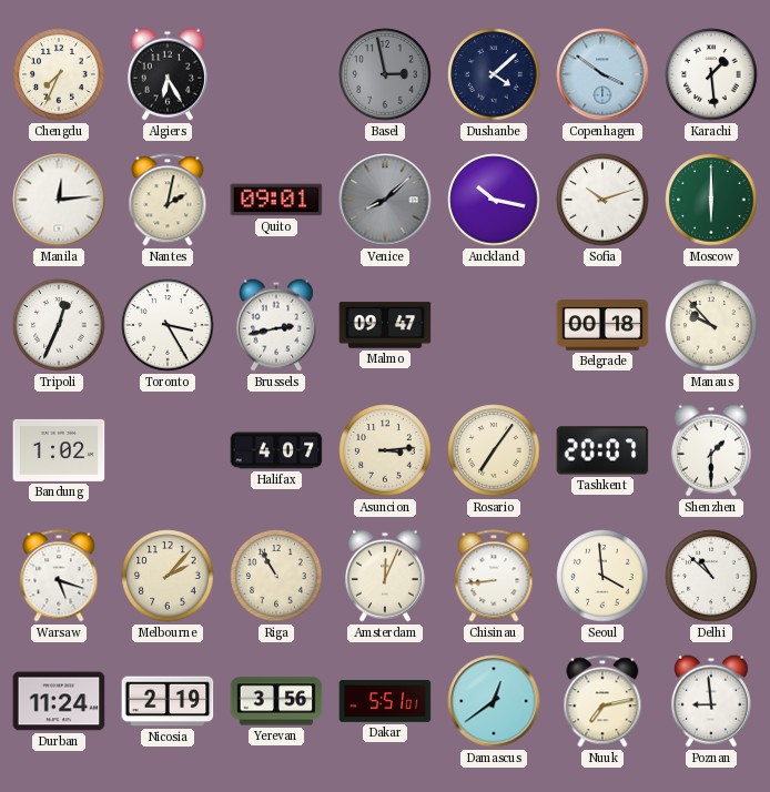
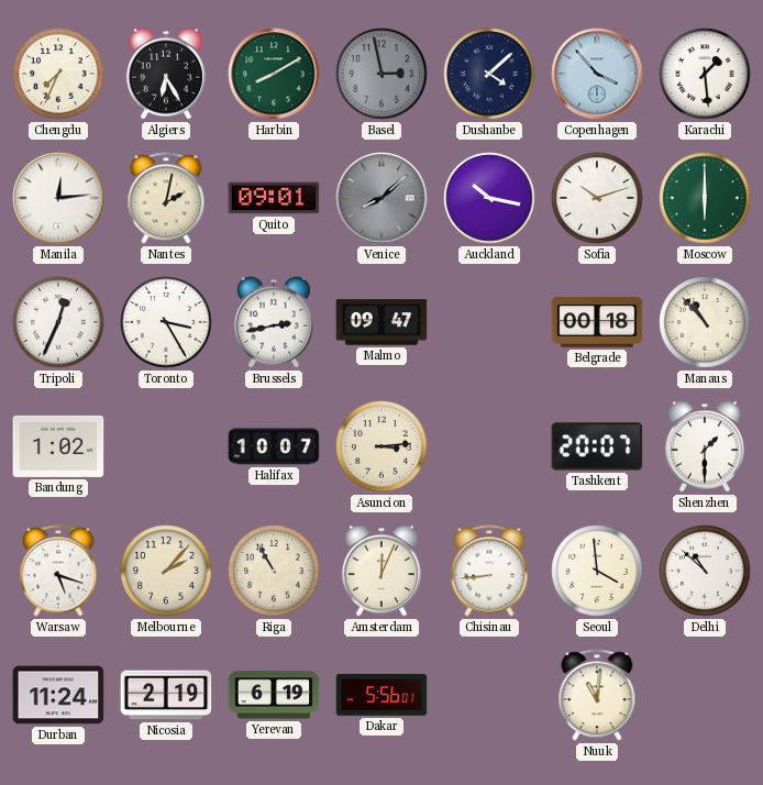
Harbin: none -> 8:10 (274, 74)
Copenhagen: 3:51 -> 3:53 (597, 74)
Manaus: 9:53 -> 10:53 (705, 322)
Halifax: 4:07 -> 10:07 (274, 446)
Rosario: 7:06 -> none (494, 450)
Yerevan: 3:56 -> 6:19 (274, 695)
Dakar: 5:51 -> 5:56 (381, 695)
Damascus: 12:39 -> none (494, 701)
Nuuk: 7:13 -> 11:01 (597, 695)
Poznan: 8:59 -> none (711, 701)
